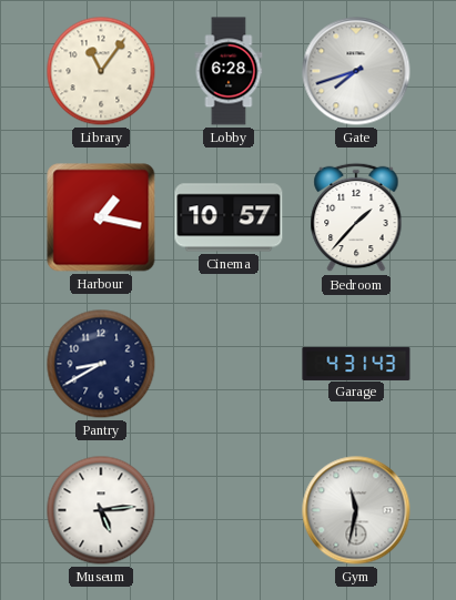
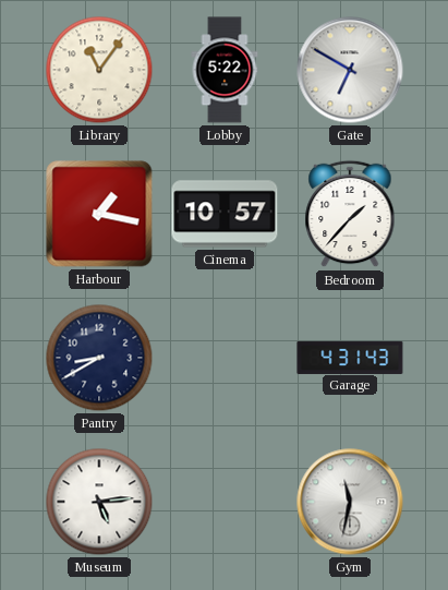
Lobby: 6:28 -> 5:22 (225, 70)
Gate: 7:42 -> 6:50 (350, 70)
